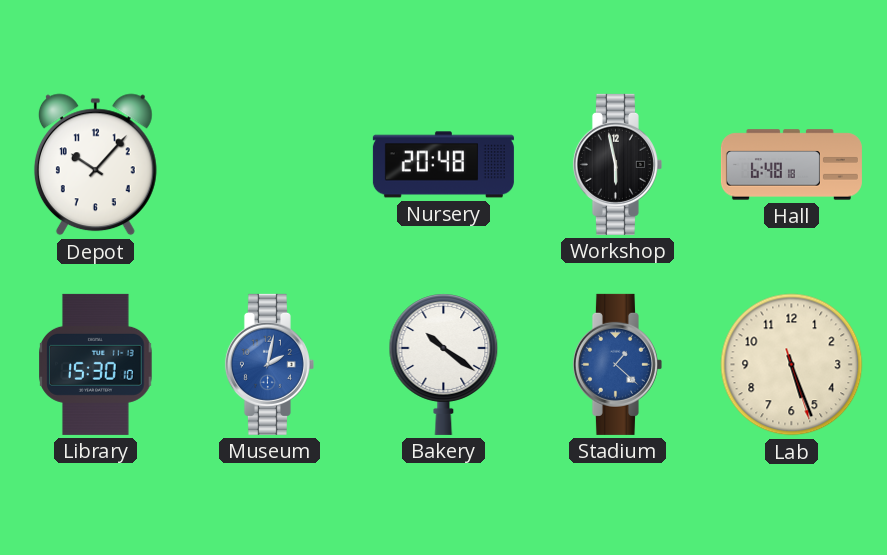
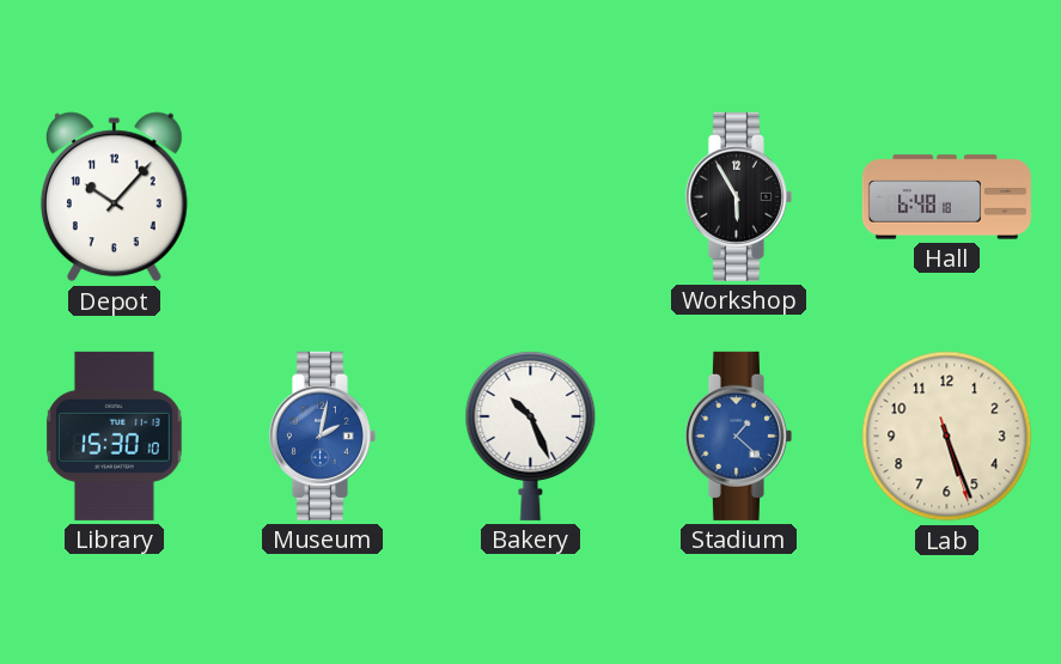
Nursery: 20:48 -> none (443, 165)
Workshop: 5:58 -> 5:55 (738, 196)
Bakery: 10:21 -> 10:26 (531, 435)
